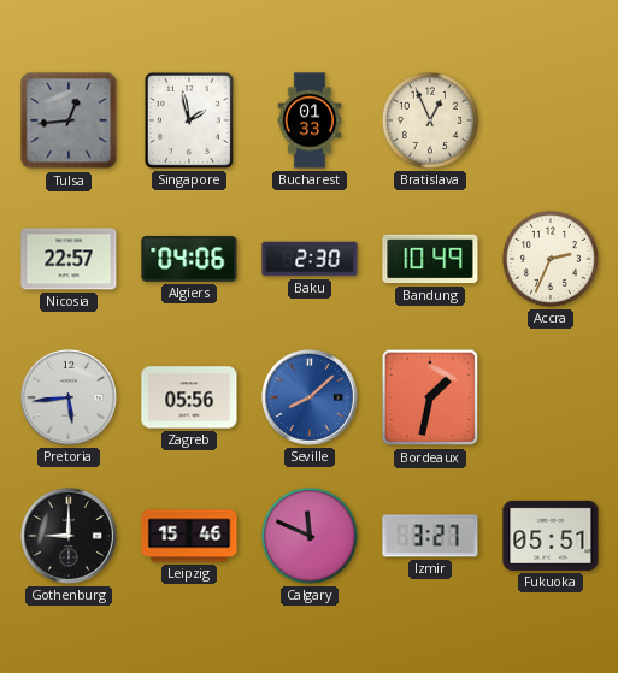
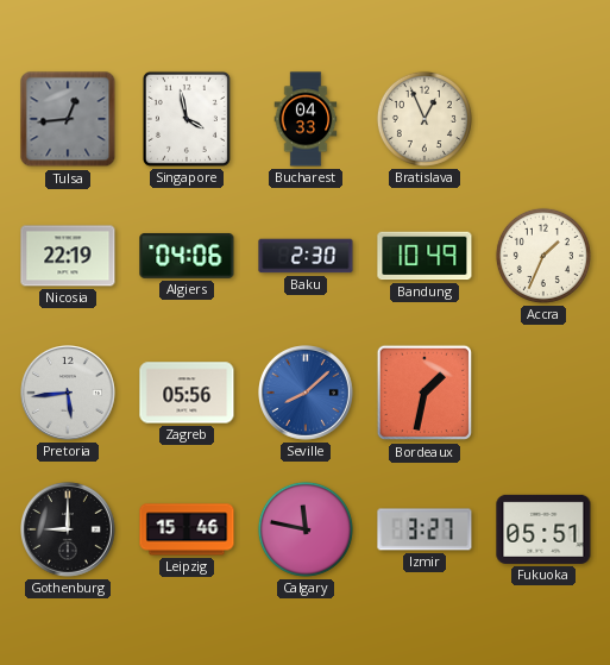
Singapore: 1:58 -> 3:58 (187, 119)
Bucharest: 01:33 -> 04:33 (306, 119)
Nicosia: 22:57 -> 22:19 (68, 256)
Accra: 2:34 -> 1:34 (543, 256)
Calgary: 11:49 -> 11:47 (306, 529)
